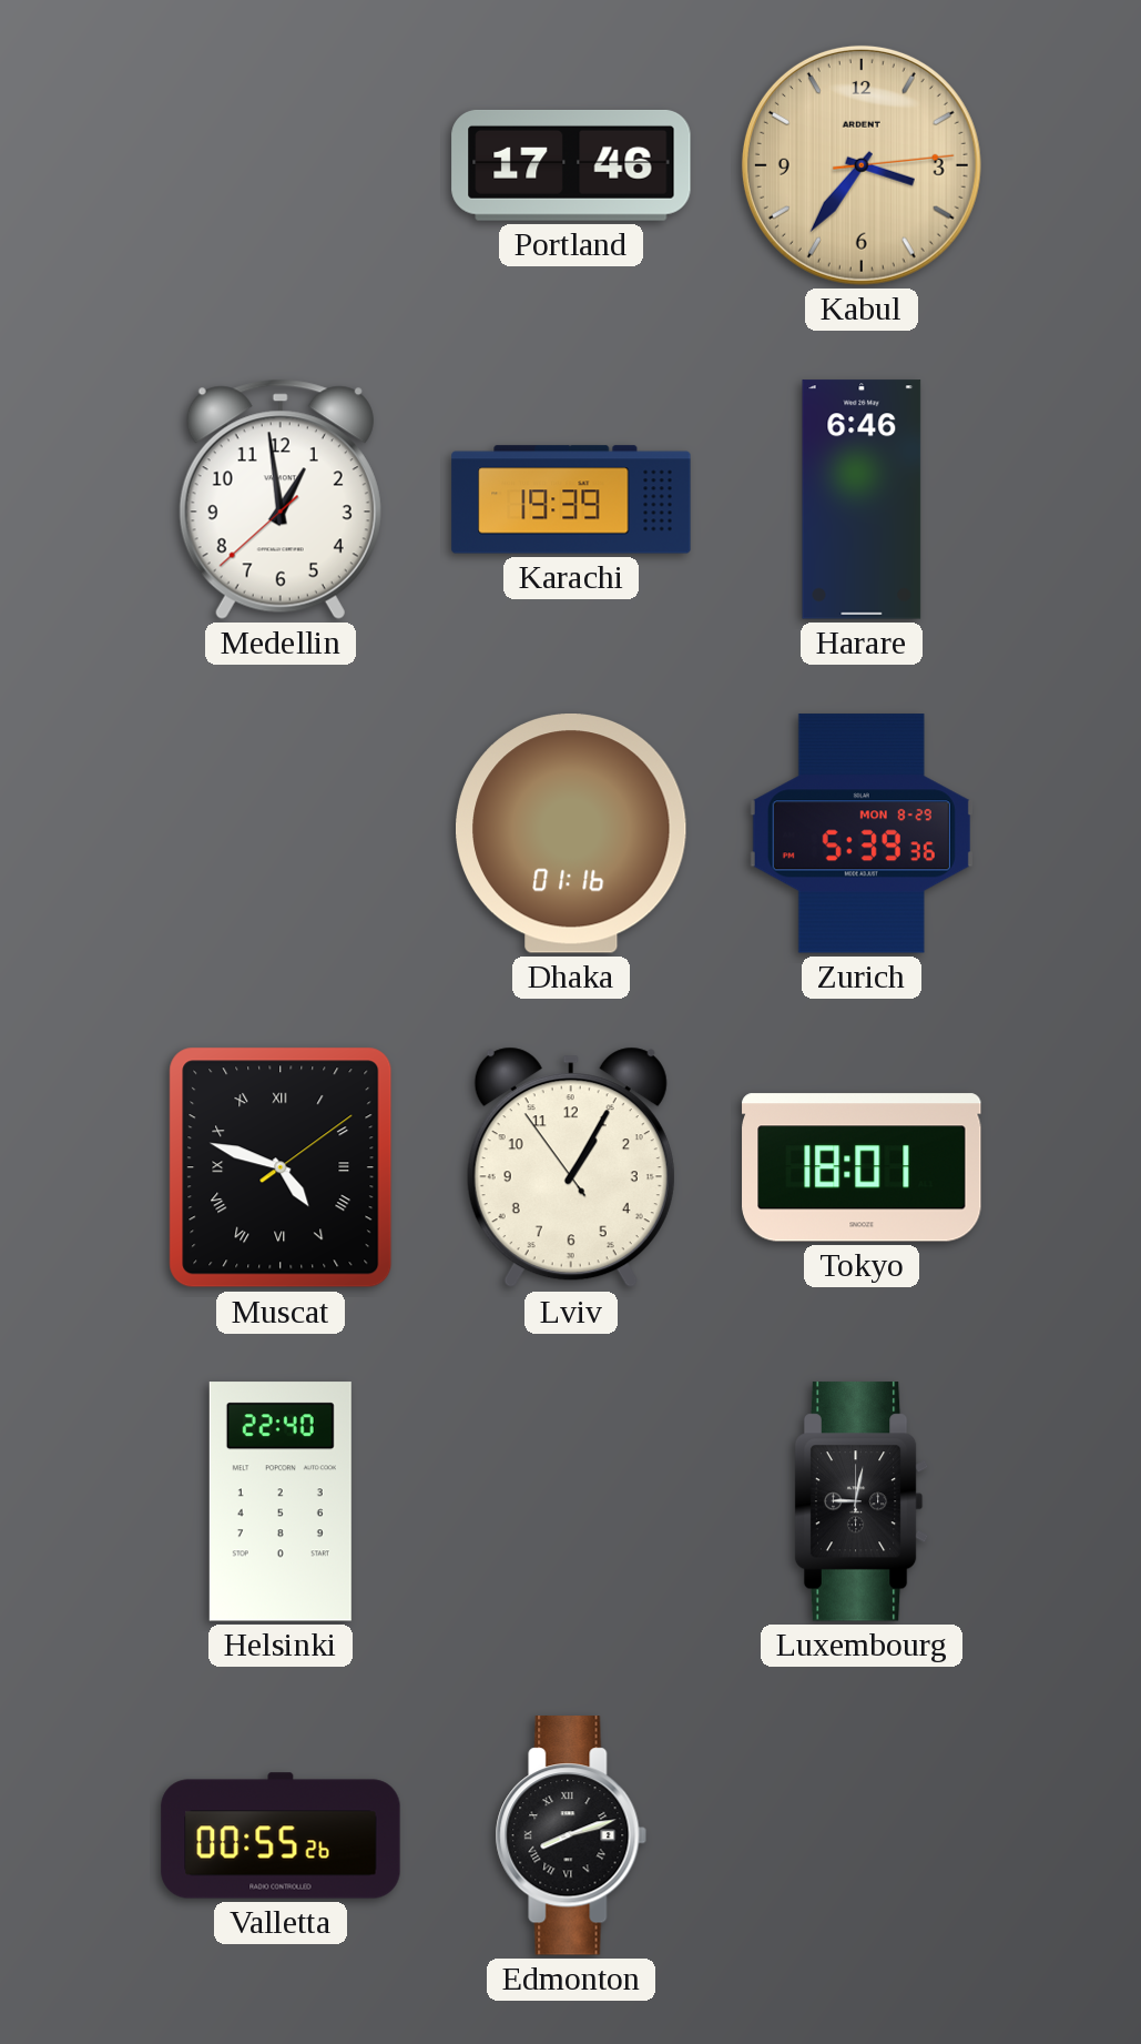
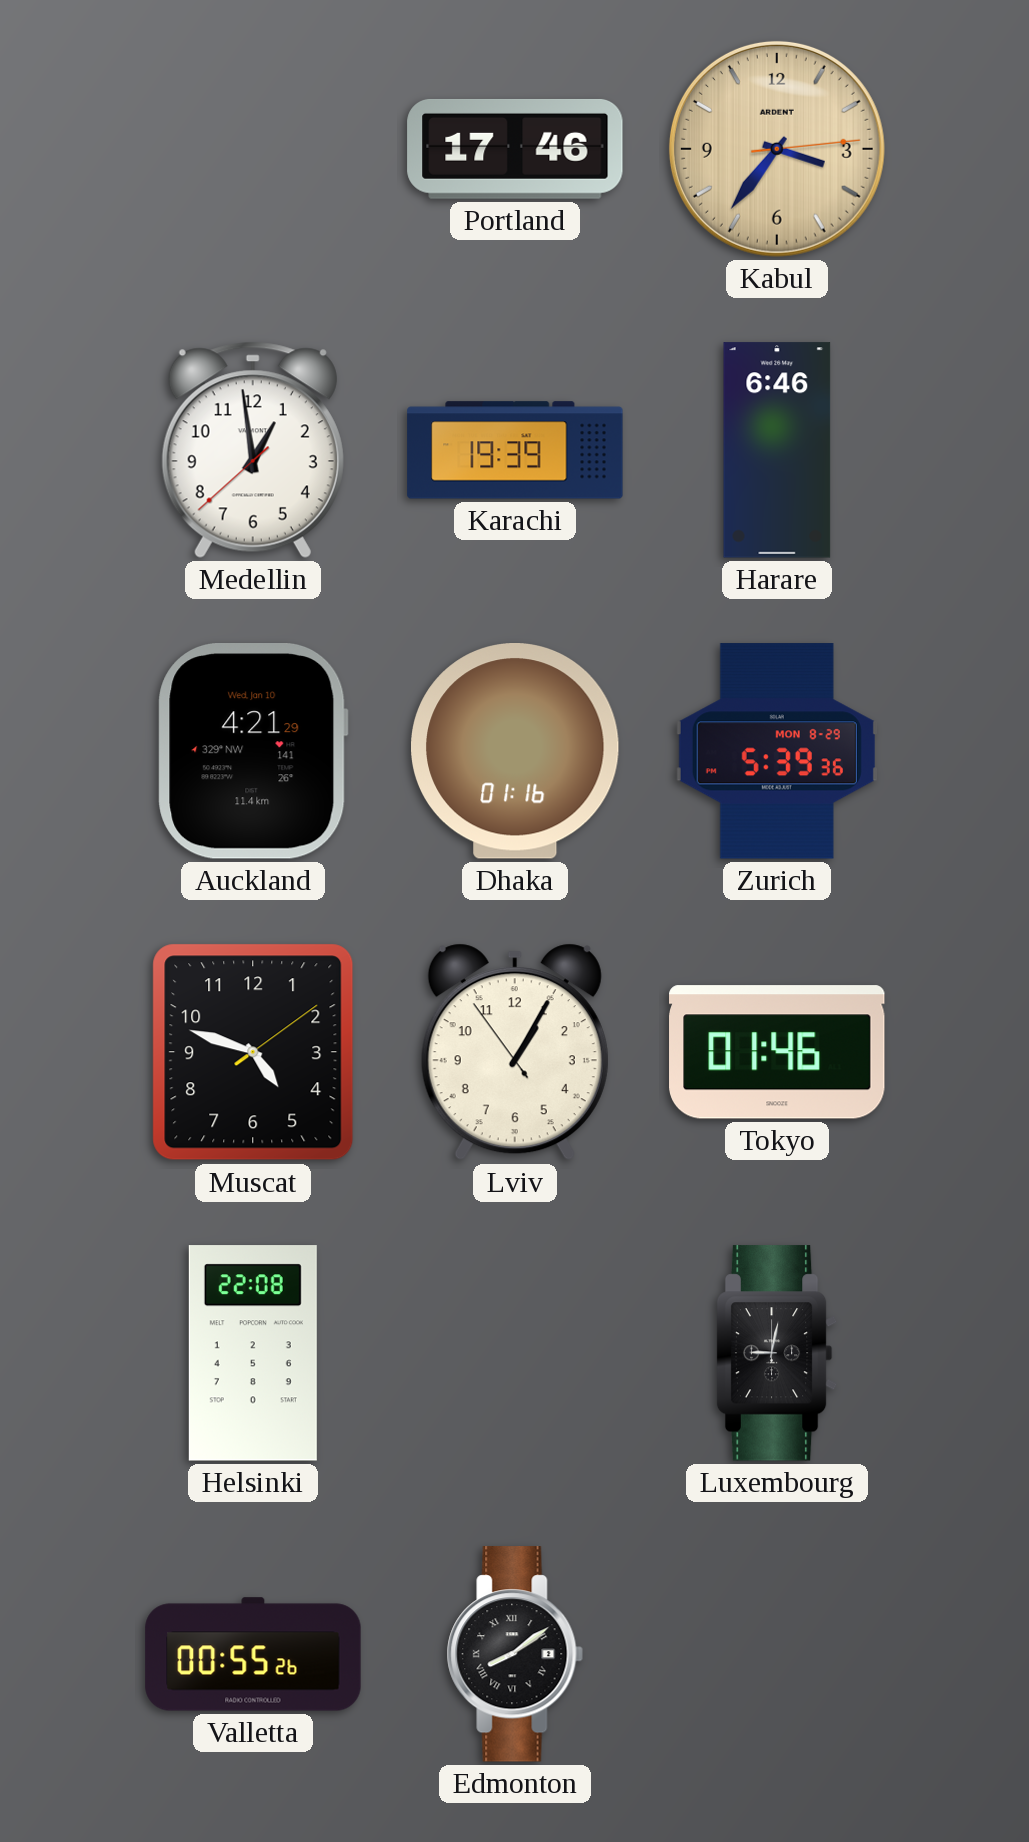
Auckland: none -> 4:21 (253, 751)
Muscat numerals: Roman -> Arabic (253, 1052)
Tokyo: 18:01 -> 01:46 (777, 1052)
Helsinki: 22:40 -> 22:08 (253, 1353)
Edmonton: 8:12 -> 8:09 (515, 1654)
